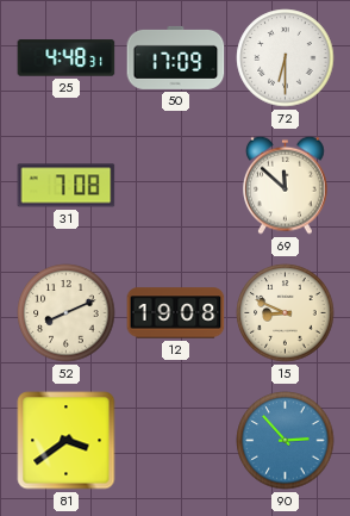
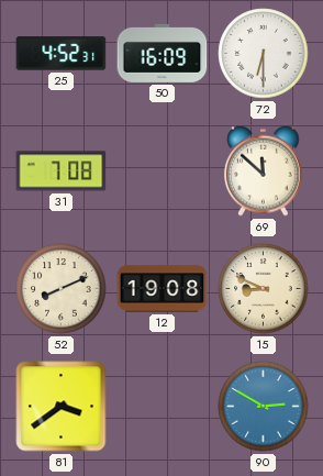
25: 4:48 -> 4:52 (62, 54)
50: 17:09 -> 16:09 (163, 53)
90: 2:53 -> 2:50 (264, 407)
